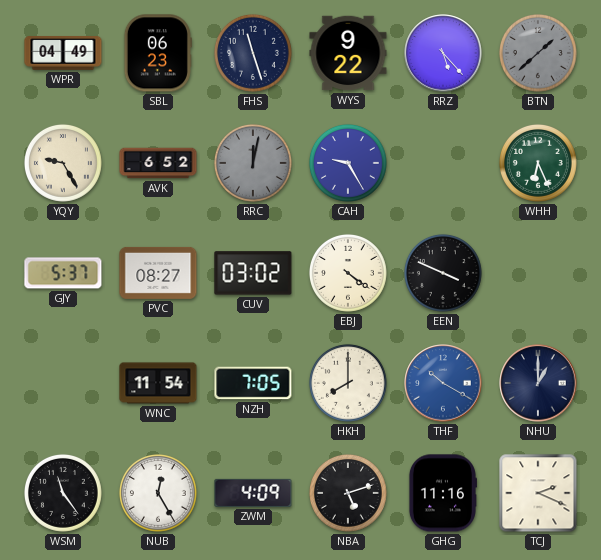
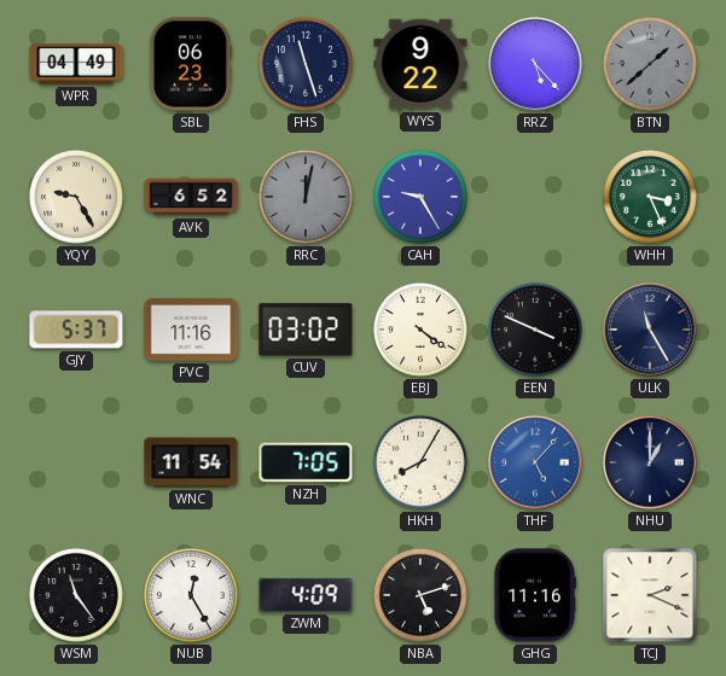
WHH: 6:26 -> 3:26 (650, 197)
PVC: 08:27 -> 11:16 (191, 330)
ULK: none -> 11:25 (650, 330)
HKH: 8:00 -> 8:05 (420, 462)
THF: 10:20 -> 5:07 (535, 462)
